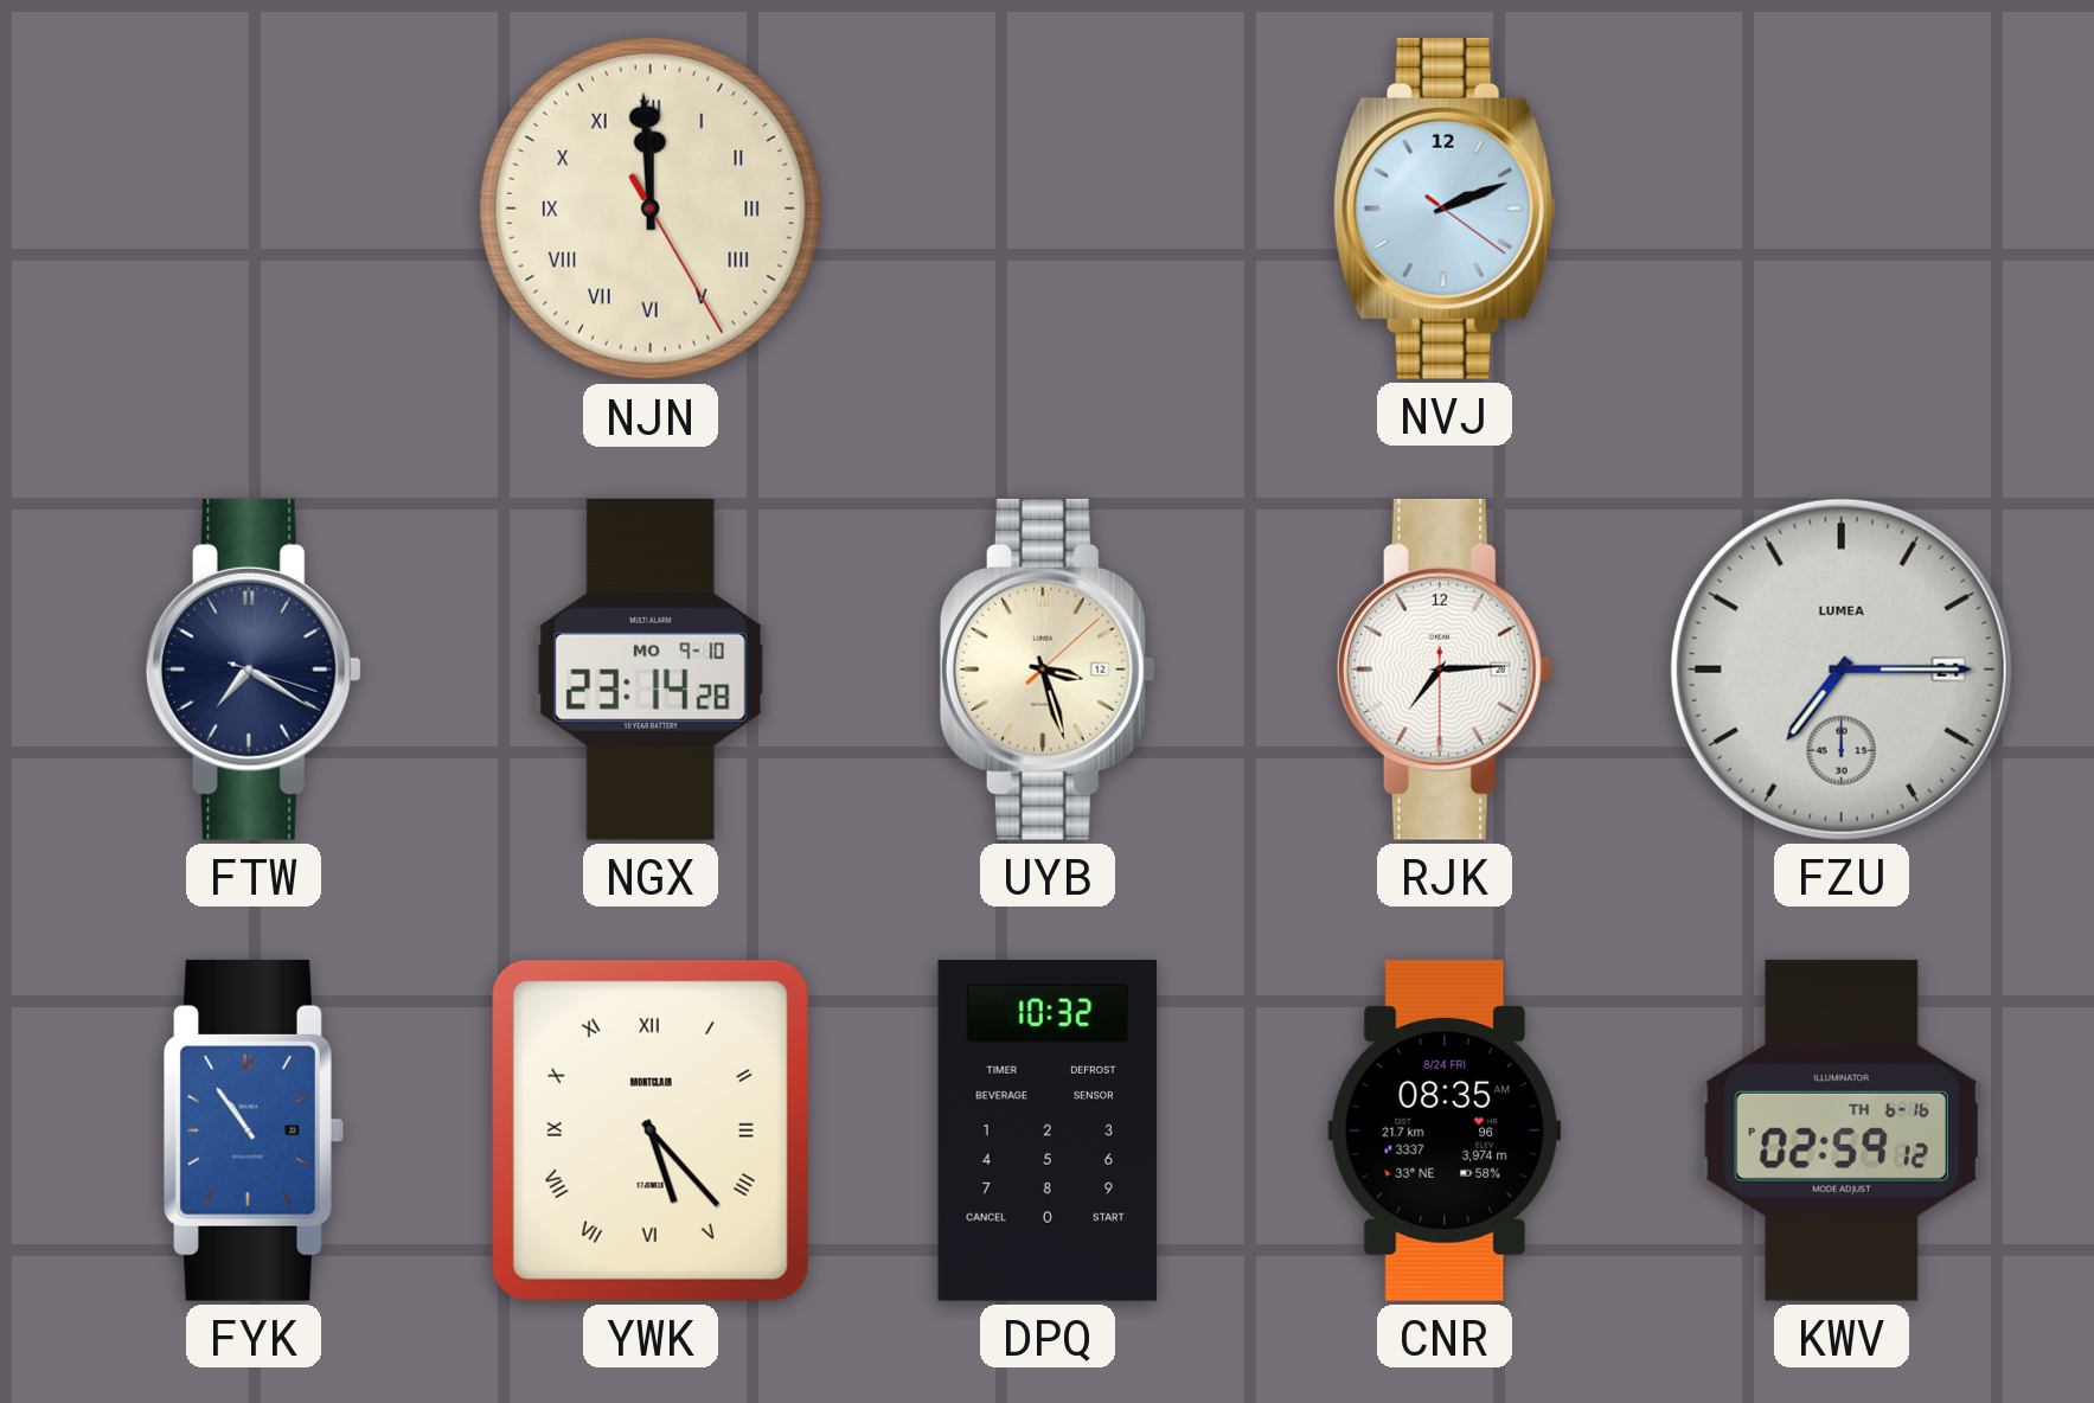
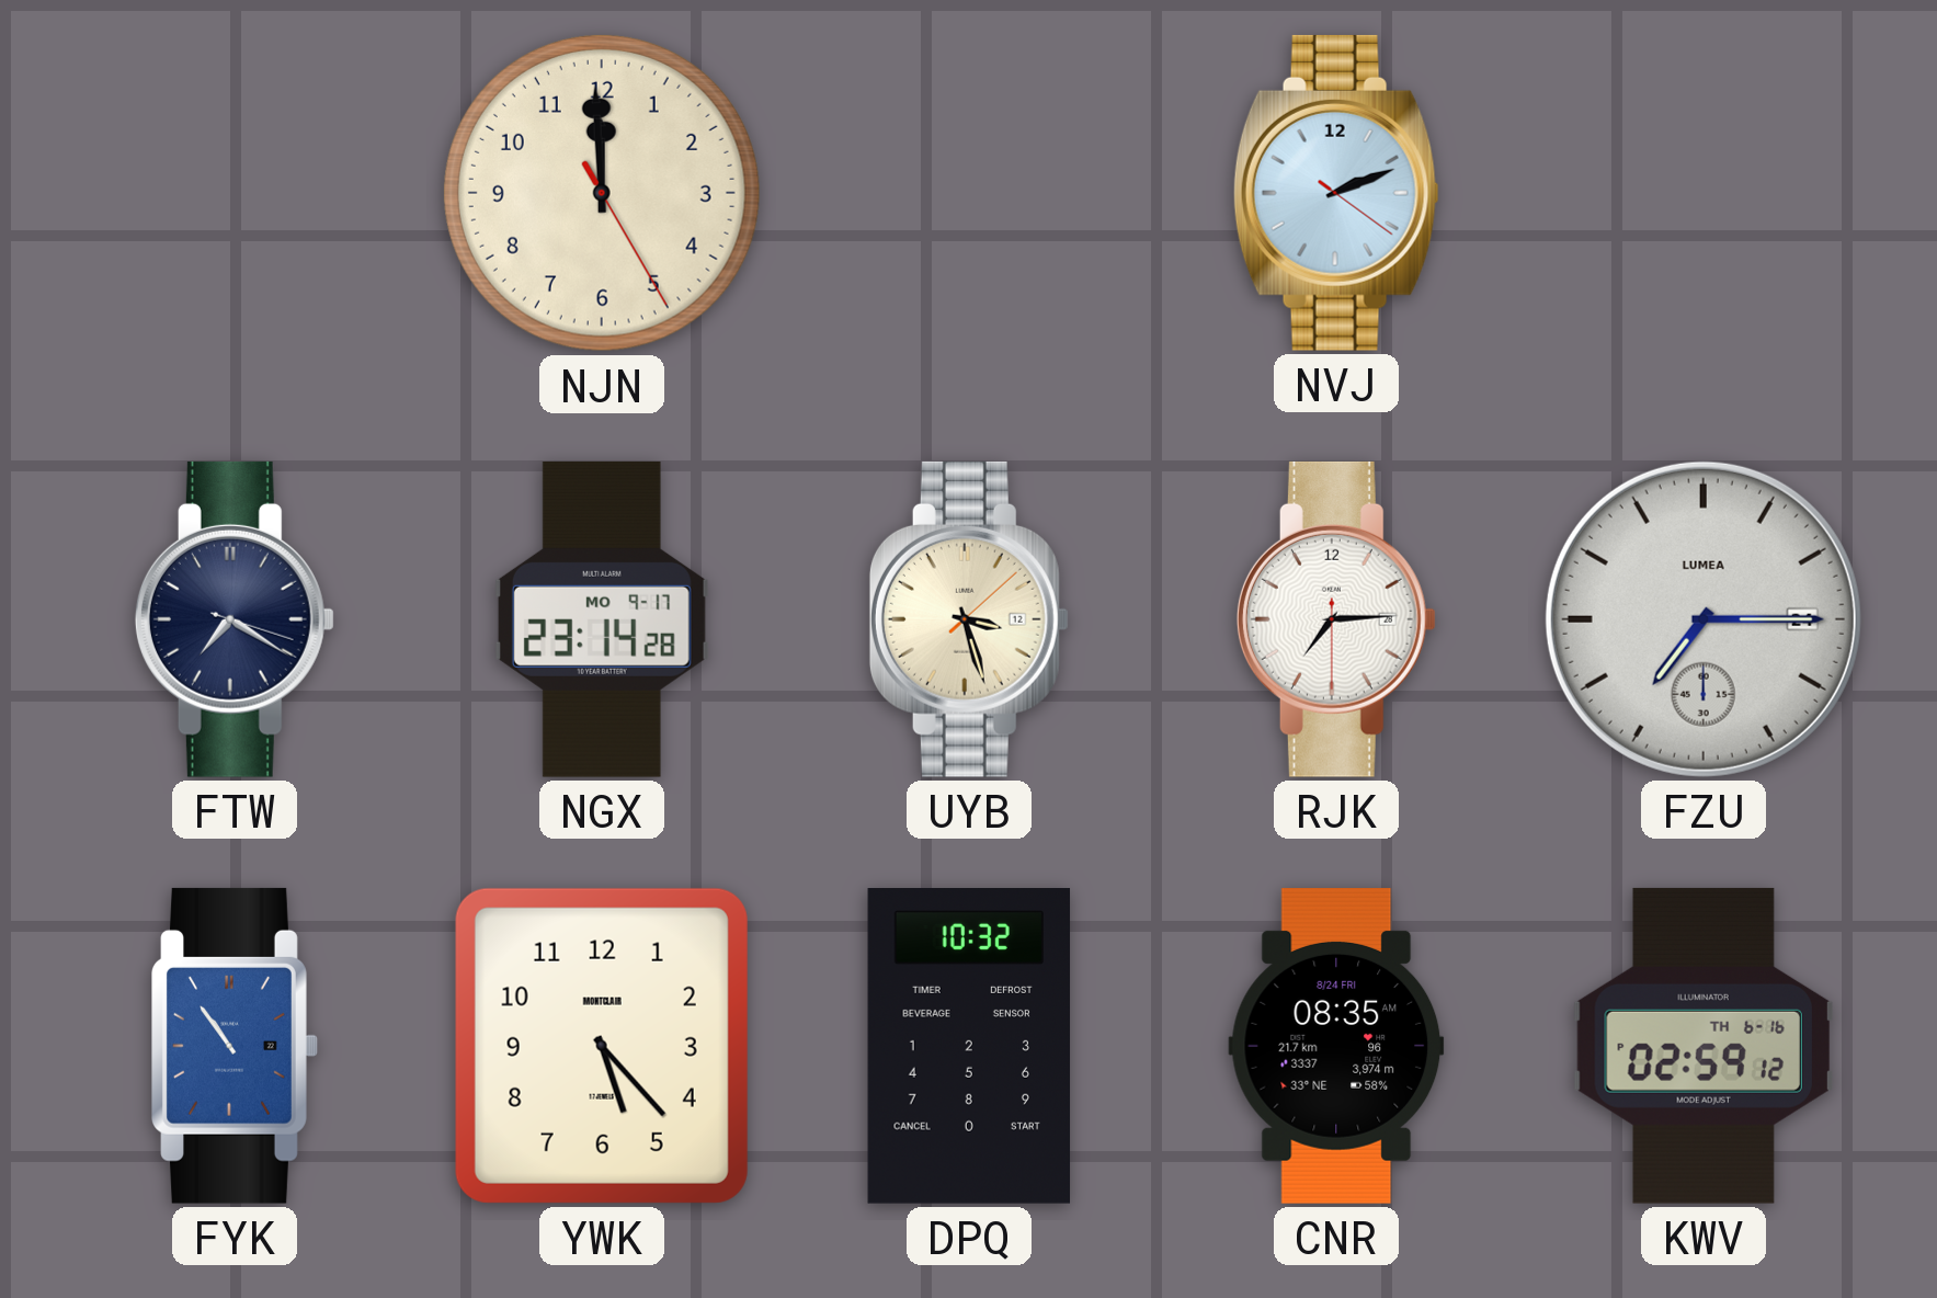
NJN numerals: Roman -> Arabic (602, 193)
NGX date: MO 9-10 -> MO 9-17 (602, 619)
YWK numerals: Roman -> Arabic (602, 1046)
